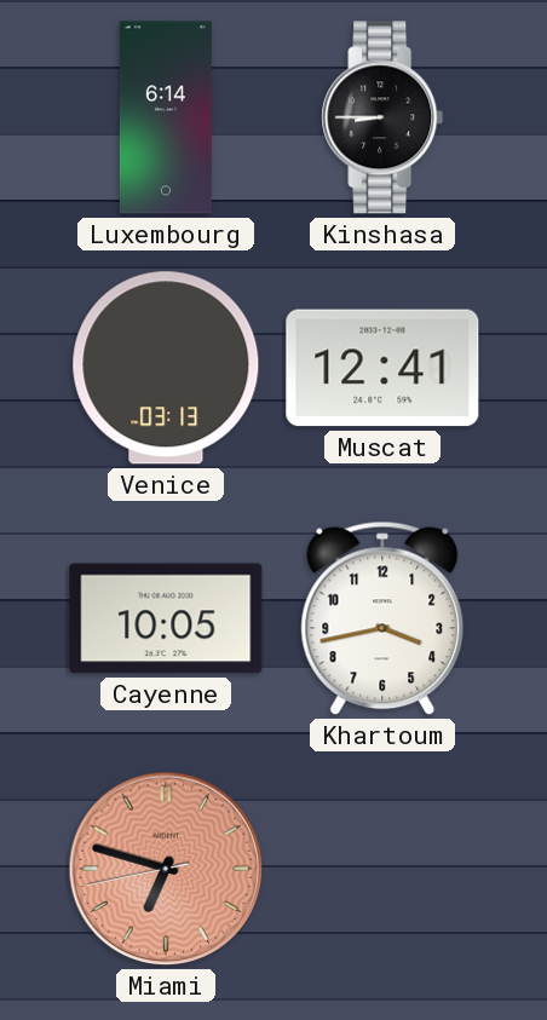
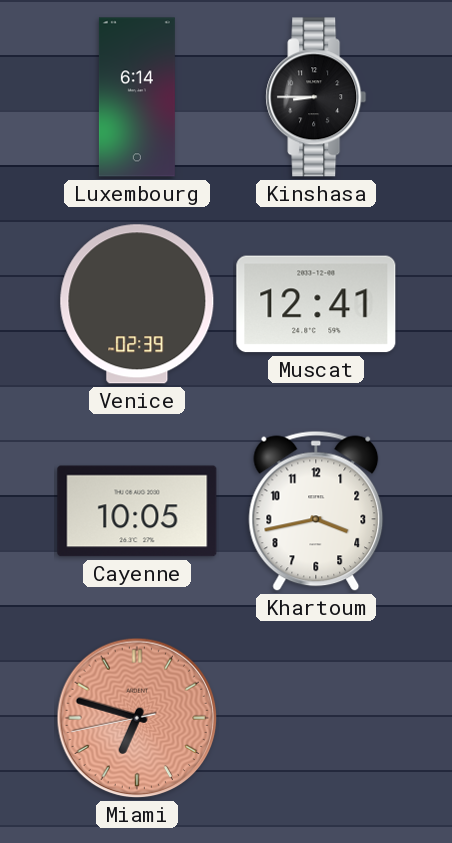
Venice: 03:13 -> 02:39 (137, 304)
